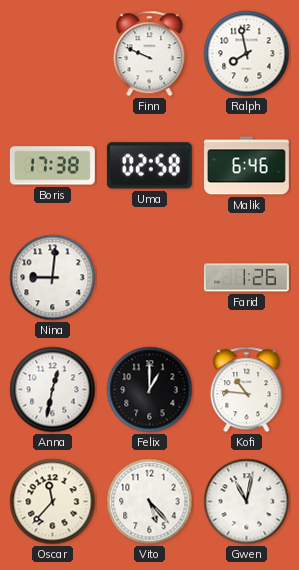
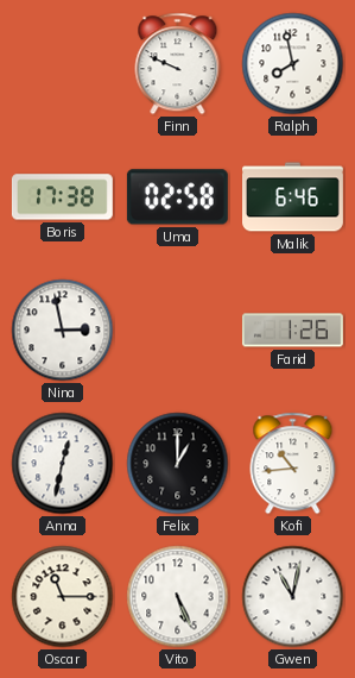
Nina: 9:01 -> 2:58 (63, 331)
Kofi: 10:46 -> 10:44 (293, 464)
Oscar: 11:37 -> 11:15 (63, 597)
Vito: 5:23 -> 5:26 (178, 597)
